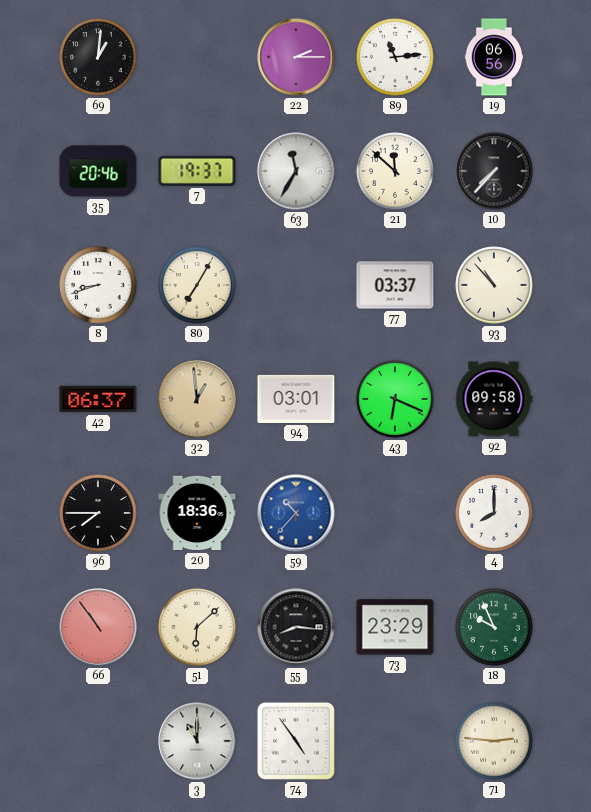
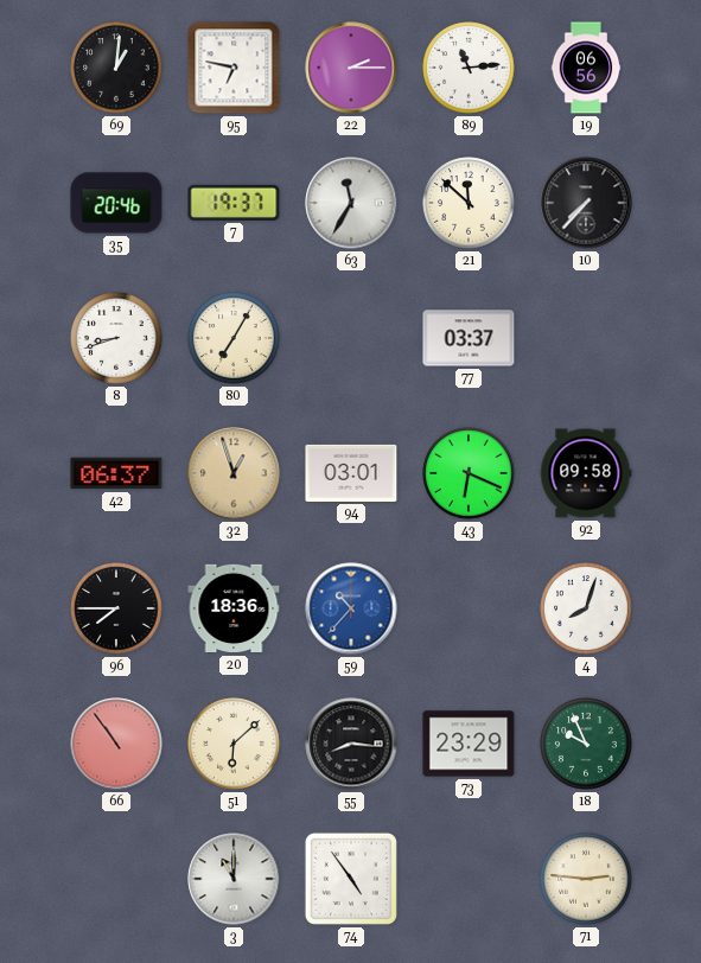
95: none -> 6:47 (234, 68)
93: 10:53 -> none (494, 285)
32: 12:59 -> 12:57 (234, 473)
4: 8:00 -> 8:03 (586, 608)
